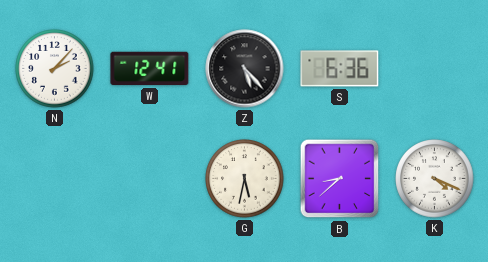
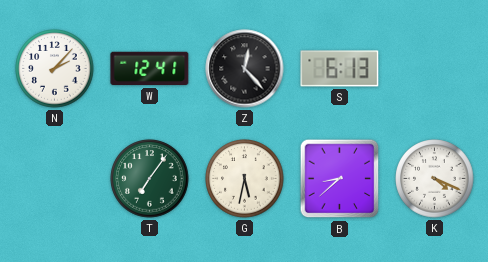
Z: 5:23 -> 12:23 (245, 69)
S: 6:36 -> 6:13 (340, 69)
T: none -> 7:06 (150, 179)
